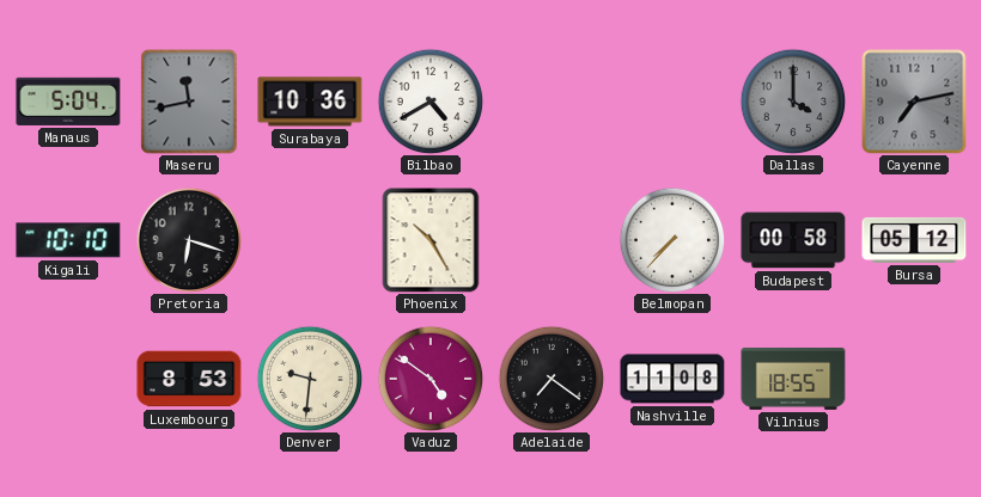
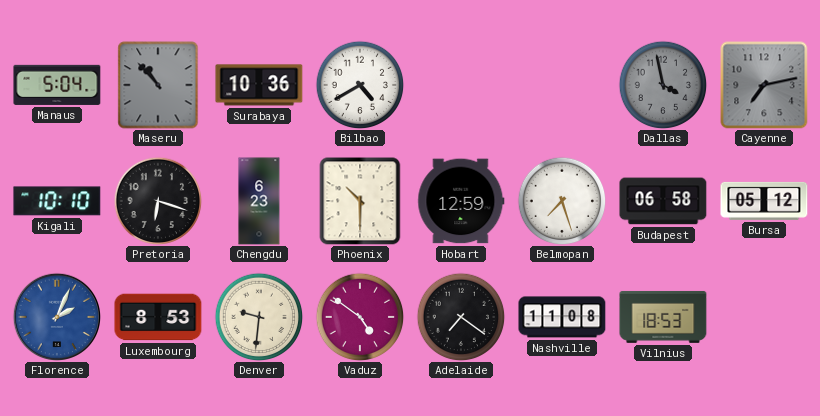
Maseru: 11:43 -> 10:53 (158, 85)
Dallas: 4:00 -> 3:58 (663, 85)
Chengdu: none -> 6:23 (259, 201)
Phoenix: 10:25 -> 10:30 (360, 201)
Hobart: none -> 12:59 (461, 201)
Belmopan: 7:37 -> 7:27 (562, 201)
Budapest: 00:58 -> 06:58 (663, 201)
Florence: none -> 2:04 (56, 316)
Vilnius: 18:55 -> 18:53 (663, 317)
